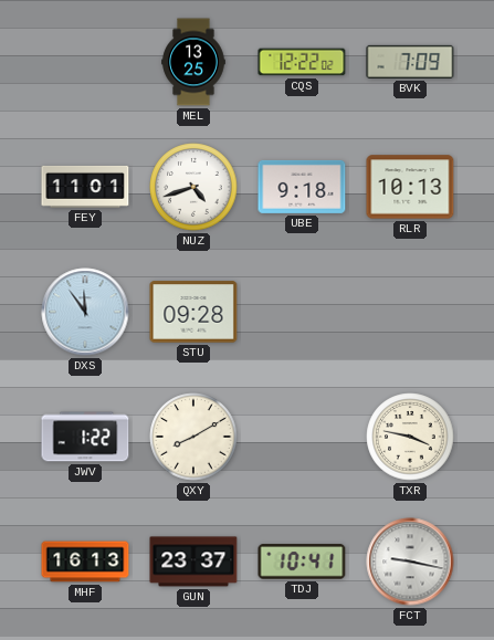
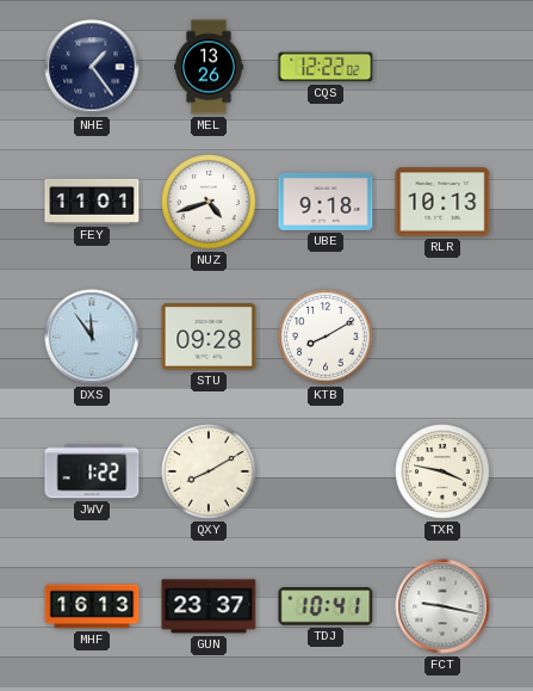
NHE: none -> 1:24 (92, 67)
MEL: 13:25 -> 13:26 (209, 67)
BVK: 7:09 -> none (410, 62)
KTB: none -> 8:10 (326, 337)
